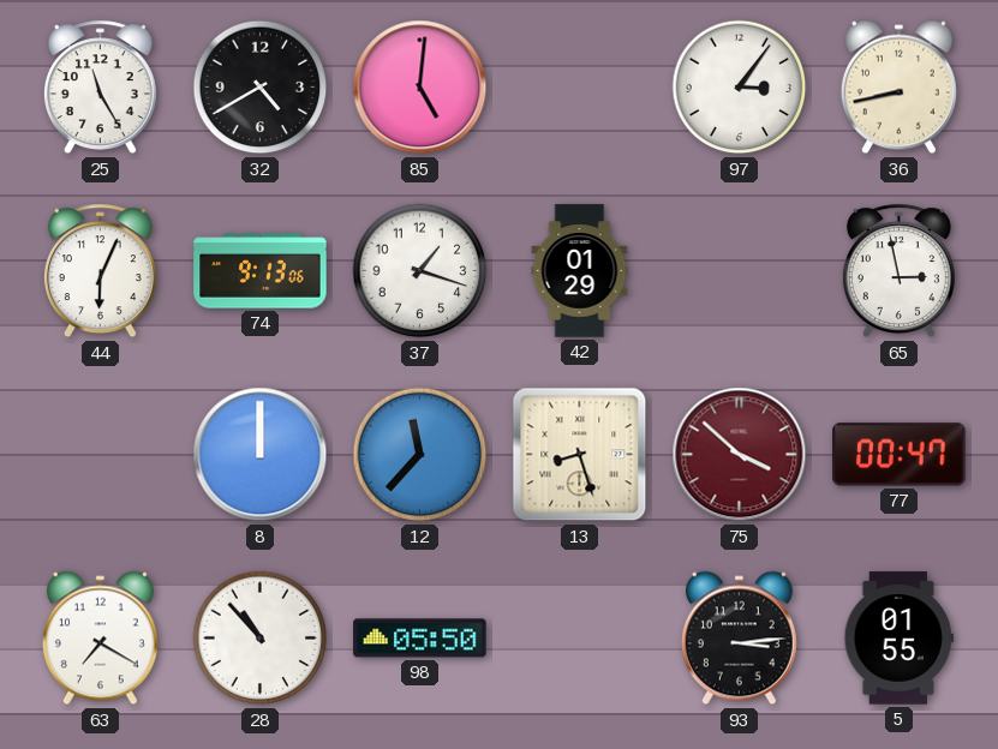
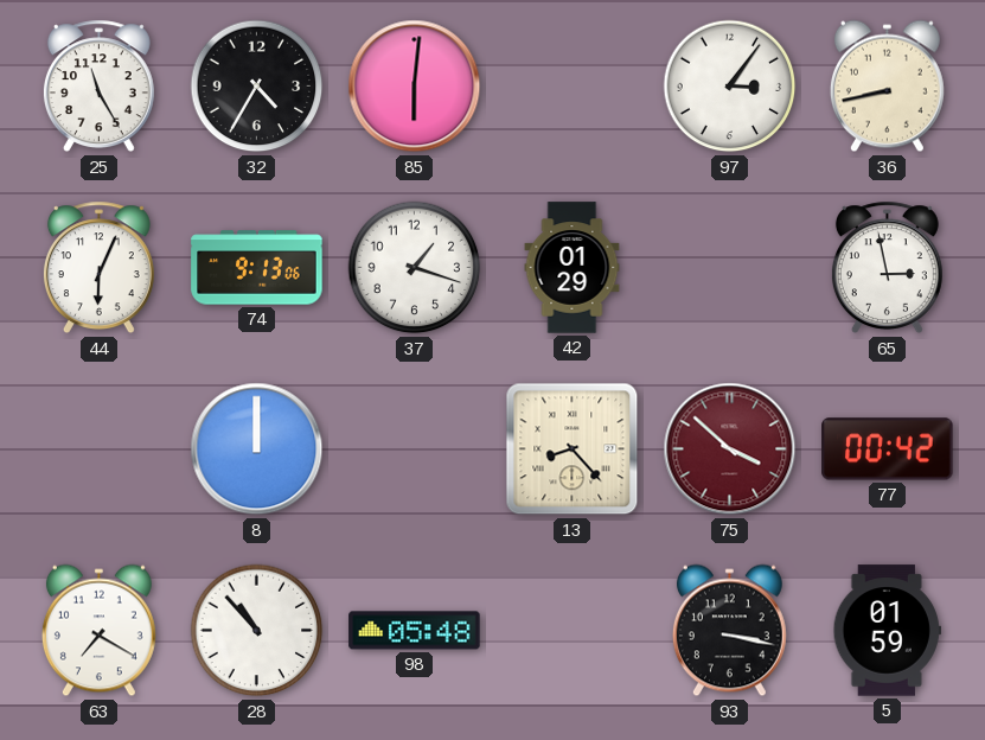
32: 4:40 -> 4:35 (257, 87)
85: 5:01 -> 6:01 (415, 87)
12: 11:37 -> none (420, 455)
13: 8:27 -> 8:23 (573, 449)
77: 00:47 -> 00:42 (888, 449)
98: 05:50 -> 05:48 (415, 631)
93: 3:14 -> 3:17 (729, 631)
5: 01:55 -> 01:59 (887, 631)
